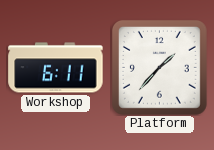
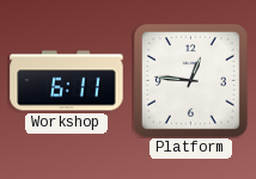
Platform: 1:37 -> 12:46 (190, 80)
